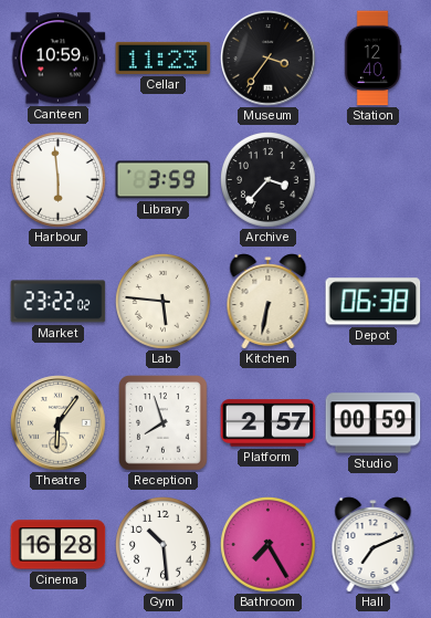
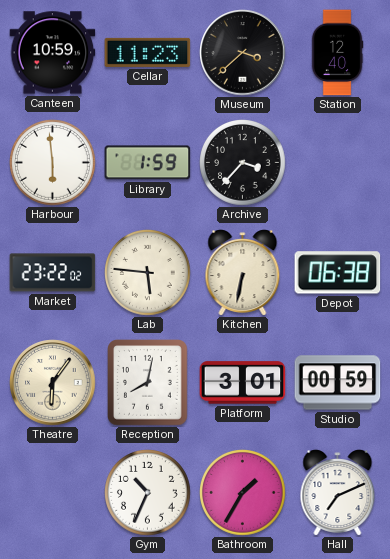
Museum: 3:36 -> 3:38 (243, 53)
Library: 3:59 -> 1:59 (148, 163)
Reception: 7:57 -> 8:02 (148, 383)
Platform: 2:57 -> 3:01 (243, 383)
Cinema: 16:28 -> none (59, 545)
Gym: 10:29 -> 10:34 (148, 493)
Bathroom: 7:25 -> 1:35 (243, 493)
